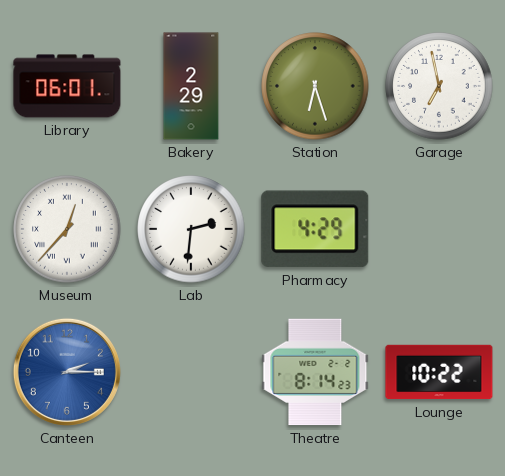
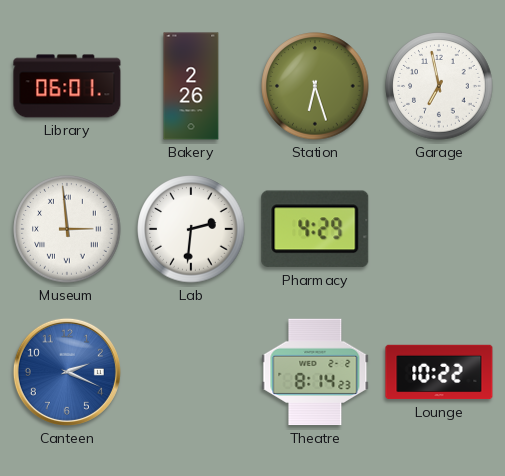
Bakery: 2:29 -> 2:26 (191, 86)
Museum: 12:37 -> 2:59 (67, 229)
Canteen: 2:15 -> 2:19 (67, 372)
